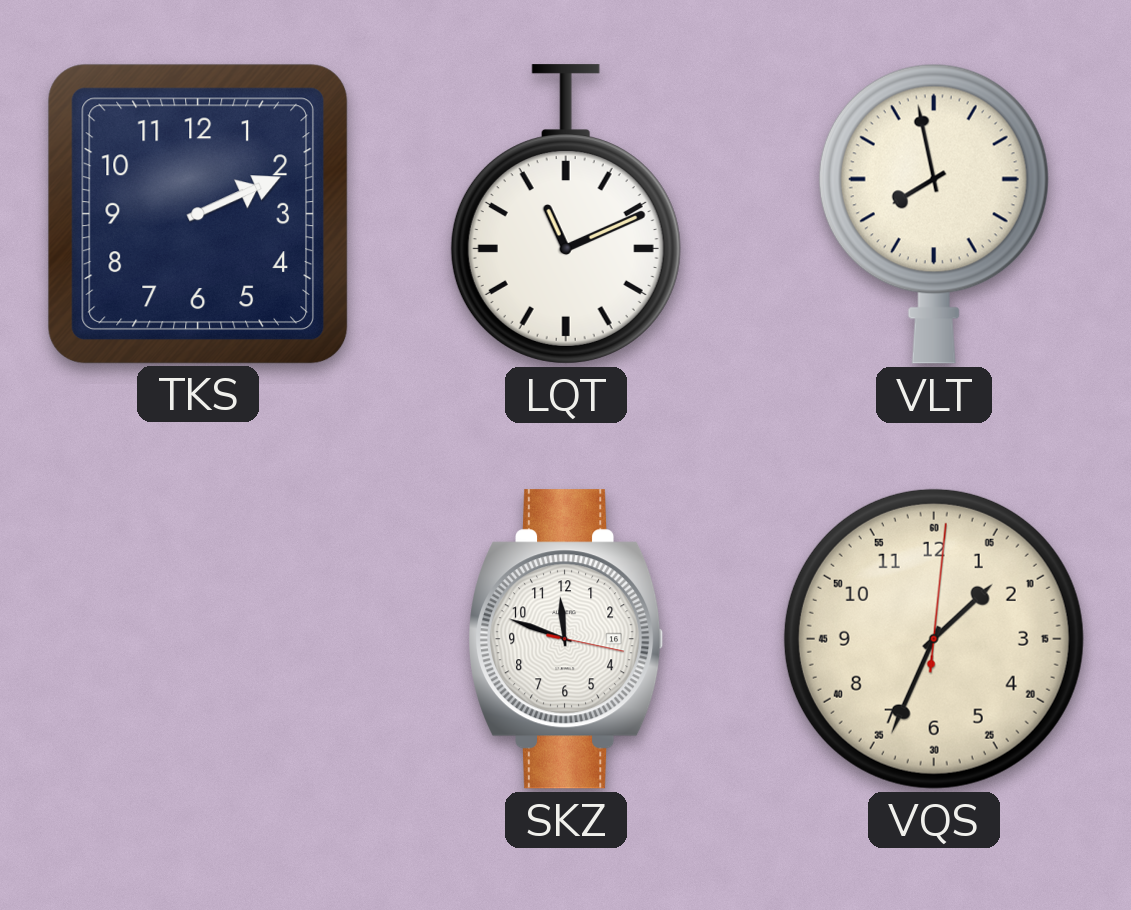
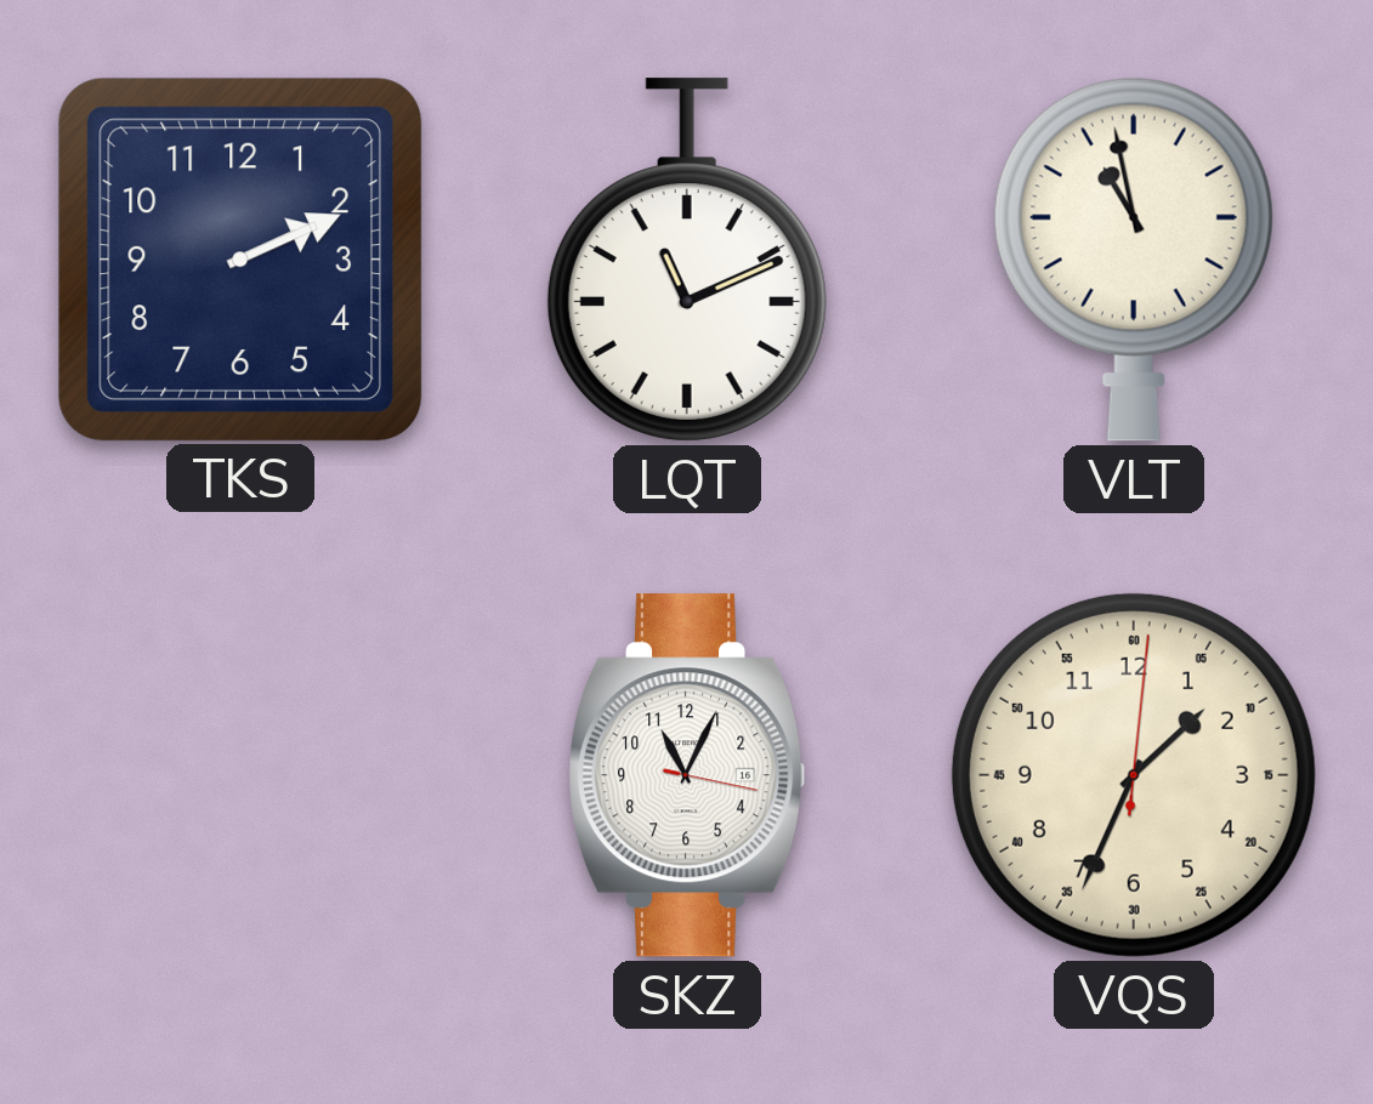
VLT: 7:58 -> 10:58 (1134, 260)
SKZ: 11:48 -> 11:04 (688, 775)
